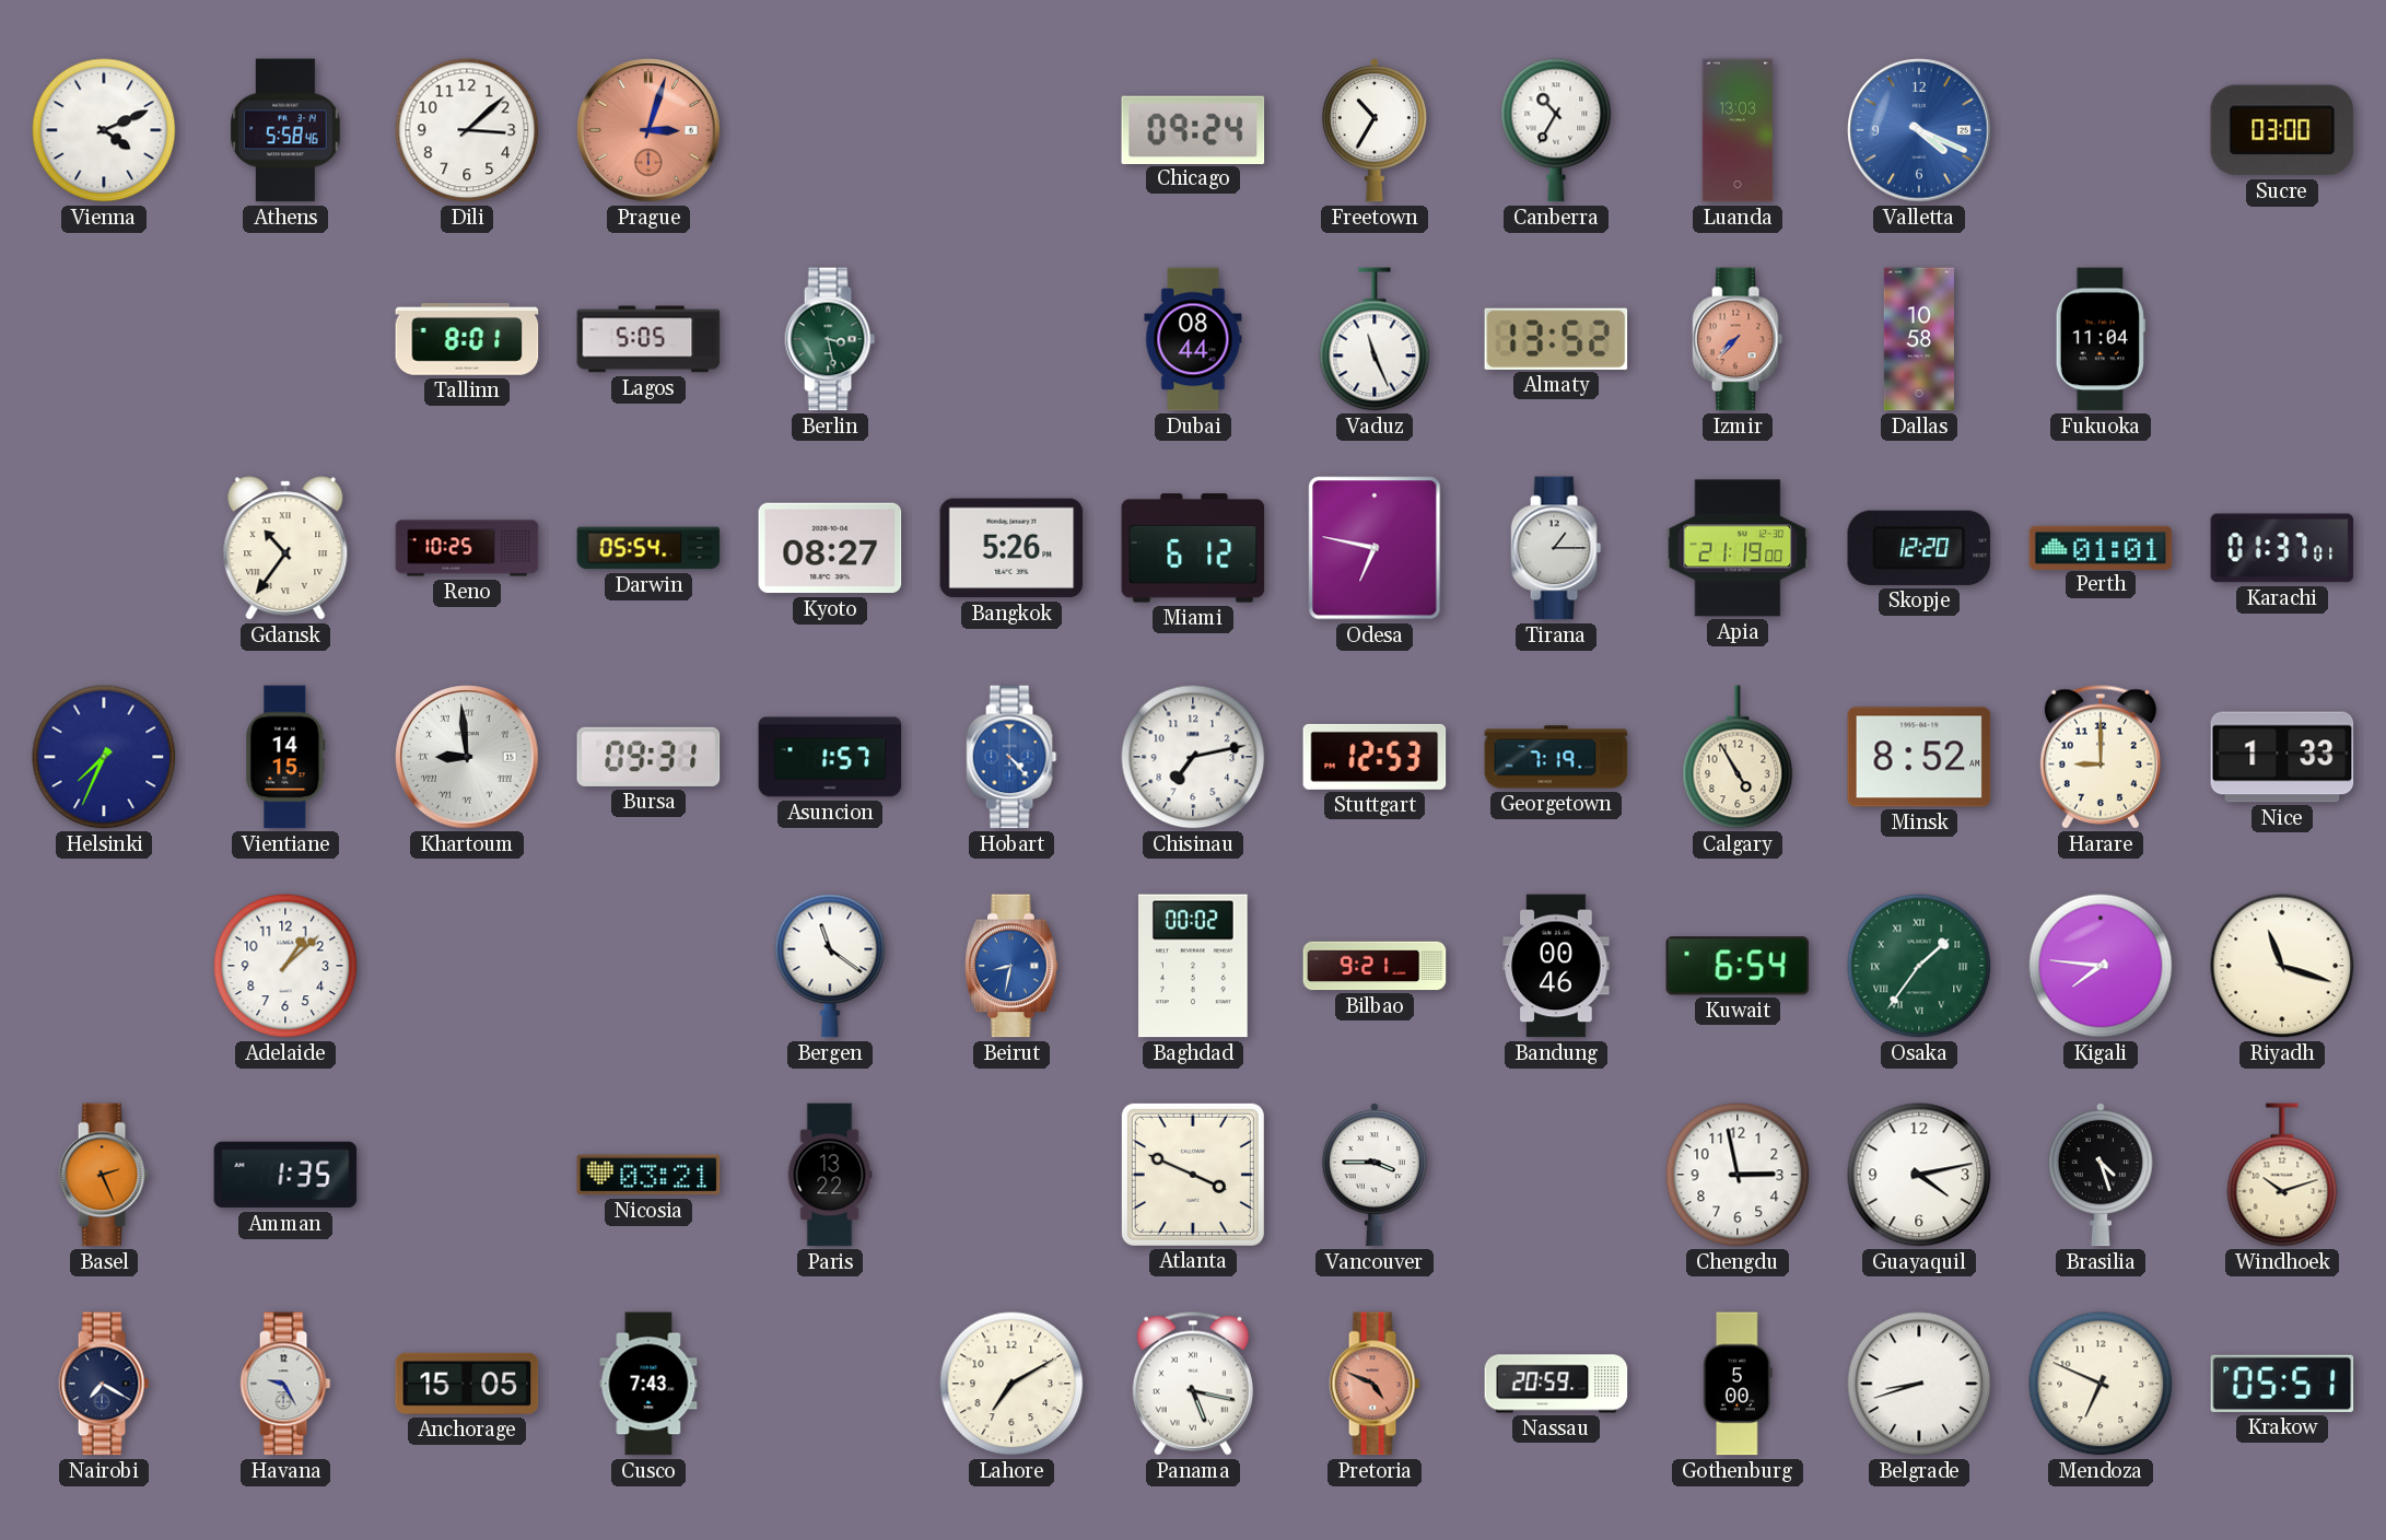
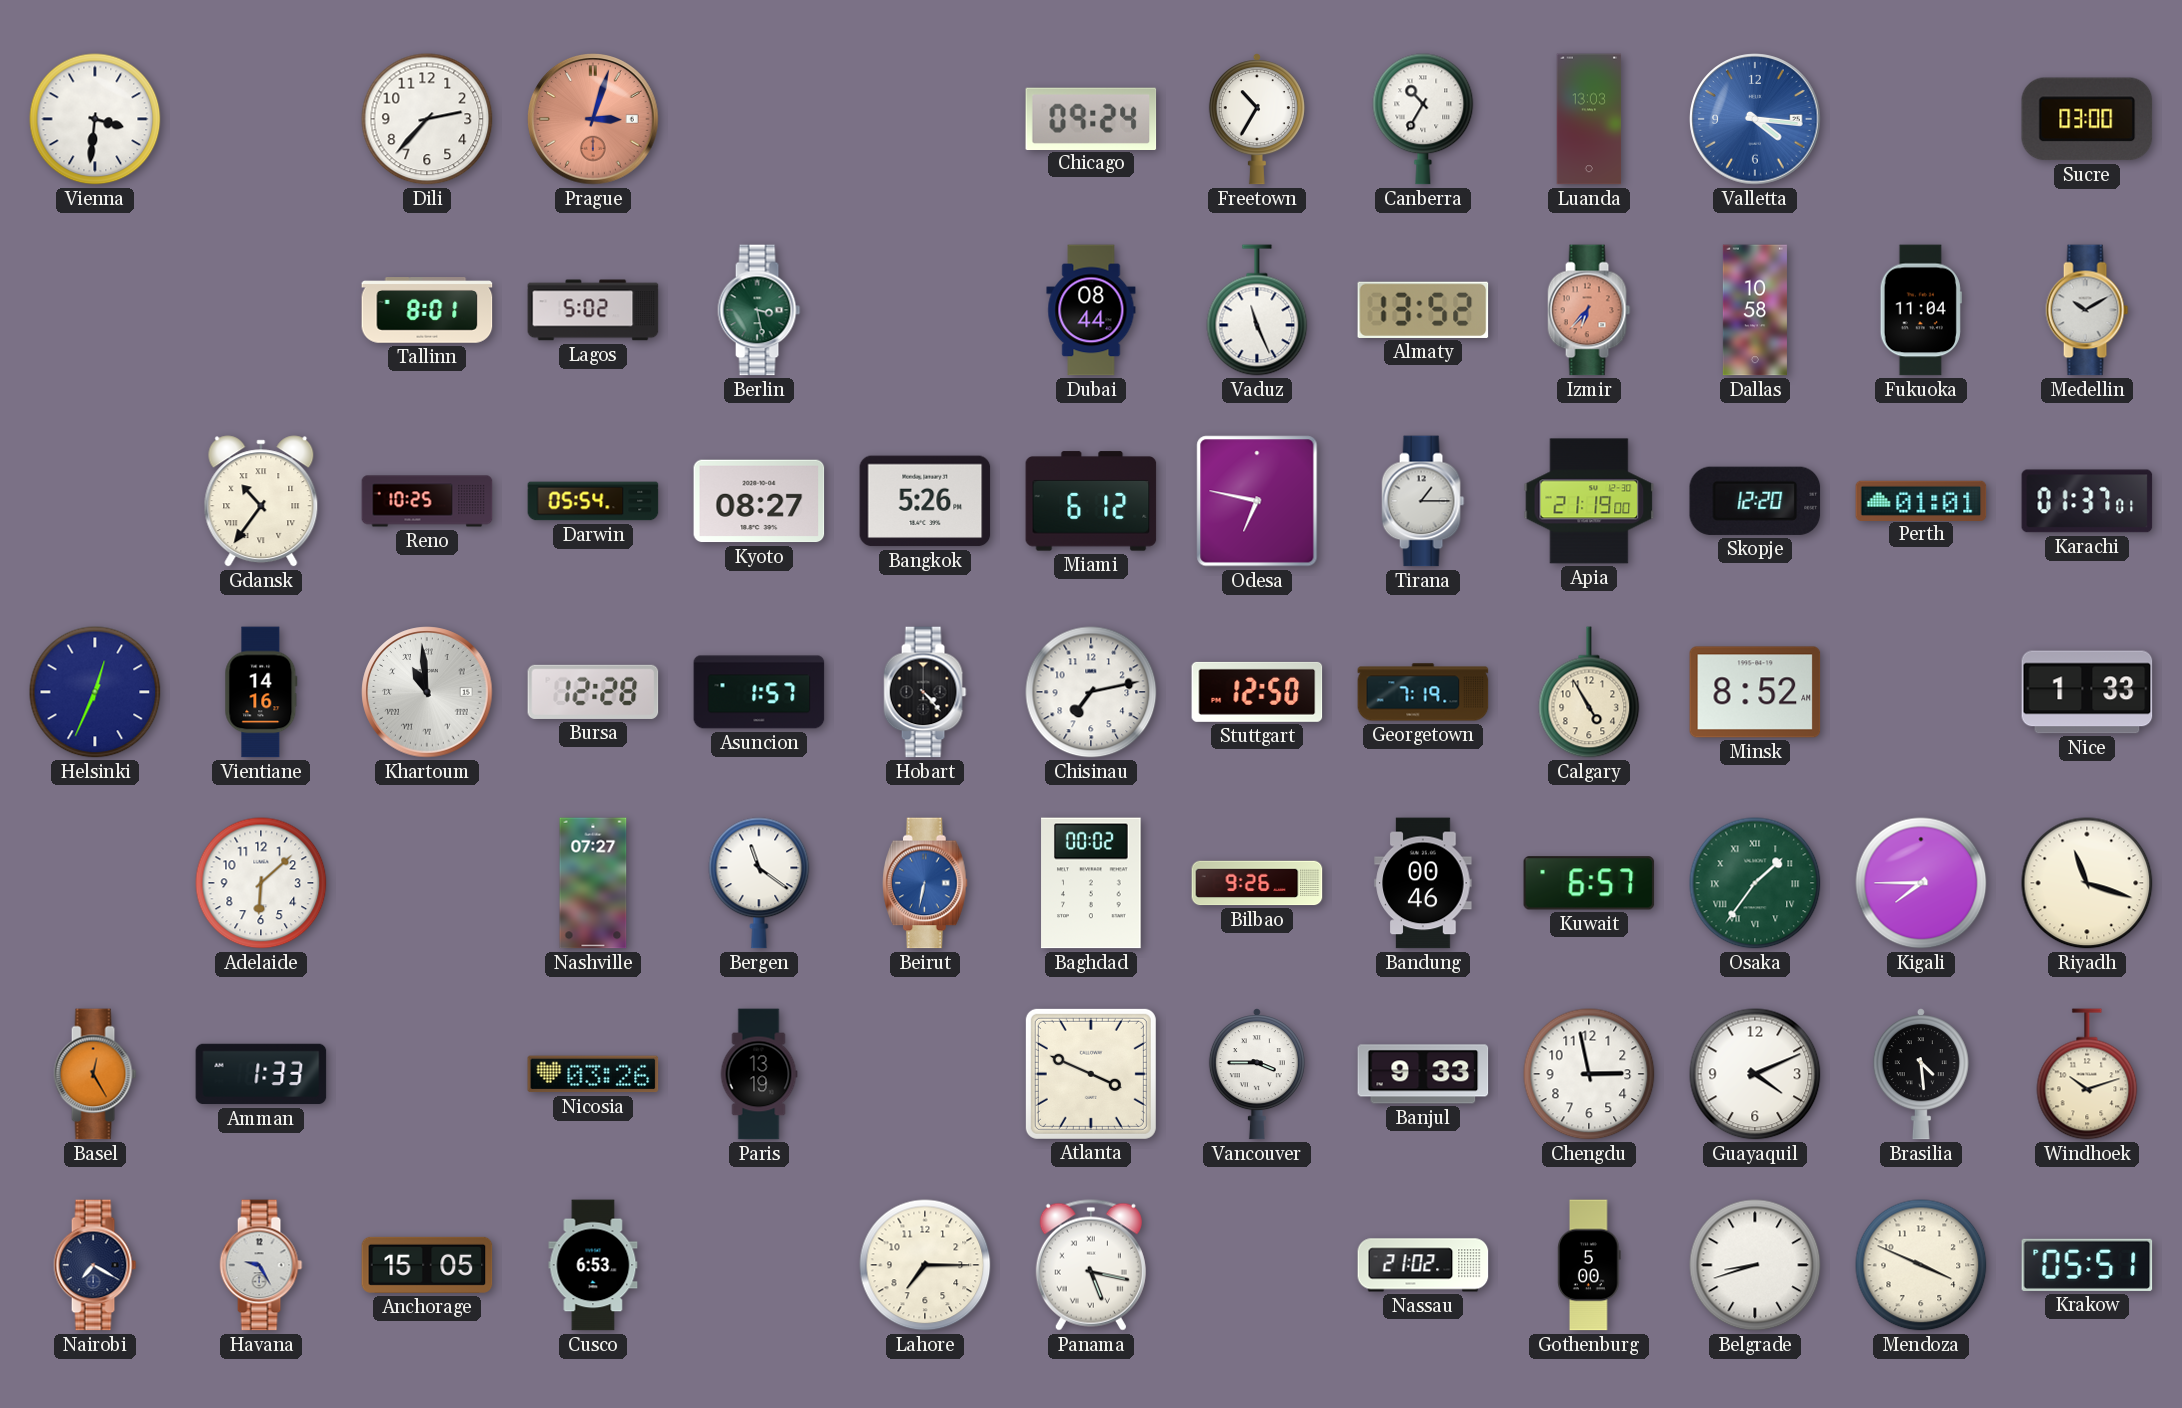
Vienna: 4:11 -> 3:31 (95, 119)
Athens: 5:58 -> none (285, 130)
Dili: 3:08 -> 2:37 (427, 119)
Valletta: 4:19 -> 4:16 (1755, 119)
Lagos: 5:05 -> 5:02 (593, 310)
Izmir: 7:37 -> 6:37 (1589, 310)
Medellin: none -> 10:10 (2087, 310)
Helsinki: 7:34 -> 12:34 (95, 692)
Vientiane: 14:15 -> 14:16 (261, 692)
Khartoum: 8:59 -> 10:59 (427, 692)
Bursa: 09:31 -> 12:28 (593, 692)
Hobart dial: blue -> black (925, 692)
Stuttgart: 12:53 -> 12:50 (1257, 692)
Harare: 9:00 -> none (2101, 757)
Adelaide: 1:08 -> 6:08 (261, 883)
Nashville: none -> 07:27 (593, 883)
Beirut: 8:32 -> 6:32 (925, 883)
Bilbao: 9:21 -> 9:26 (1257, 883)
Kuwait: 6:54 -> 6:57 (1589, 883)
Kigali: 7:46 -> 7:45 (1921, 883)
Basel: 2:26 -> 12:25 (95, 1074)
Amman: 1:35 -> 1:33 (261, 1074)
Nicosia: 03:21 -> 03:26 (593, 1074)
Paris: 13:22 -> 13:19 (759, 1074)
Banjul: none -> 9:33 (1423, 1074)
Guayaquil: 4:13 -> 4:11 (1755, 1074)
Brasilia: 4:27 -> 4:29 (1921, 1074)
Cusco: 7:43 -> 6:53 (593, 1265)
Lahore: 7:10 -> 7:15 (925, 1265)
Pretoria: 4:49 -> none (1375, 1384)
Nassau: 20:59 -> 21:02 (1423, 1265)
Mendoza: 6:49 -> 3:49 (1921, 1265)
